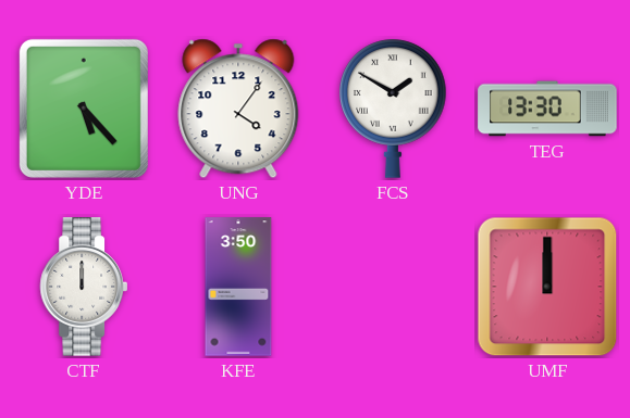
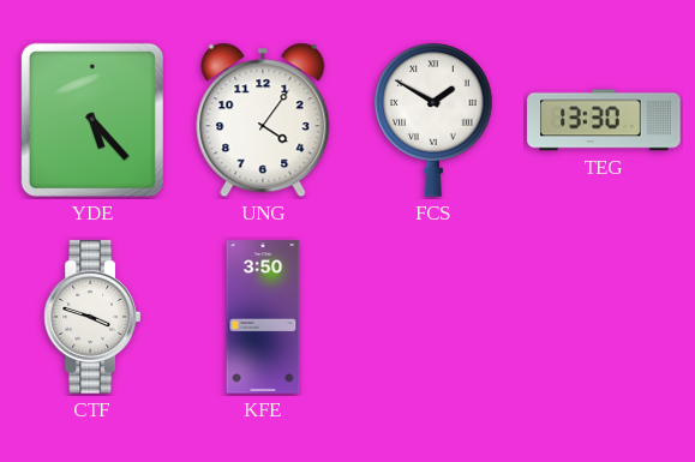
CTF: 12:00 -> 3:48 (91, 317)
UMF: 12:00 -> none (547, 287)
